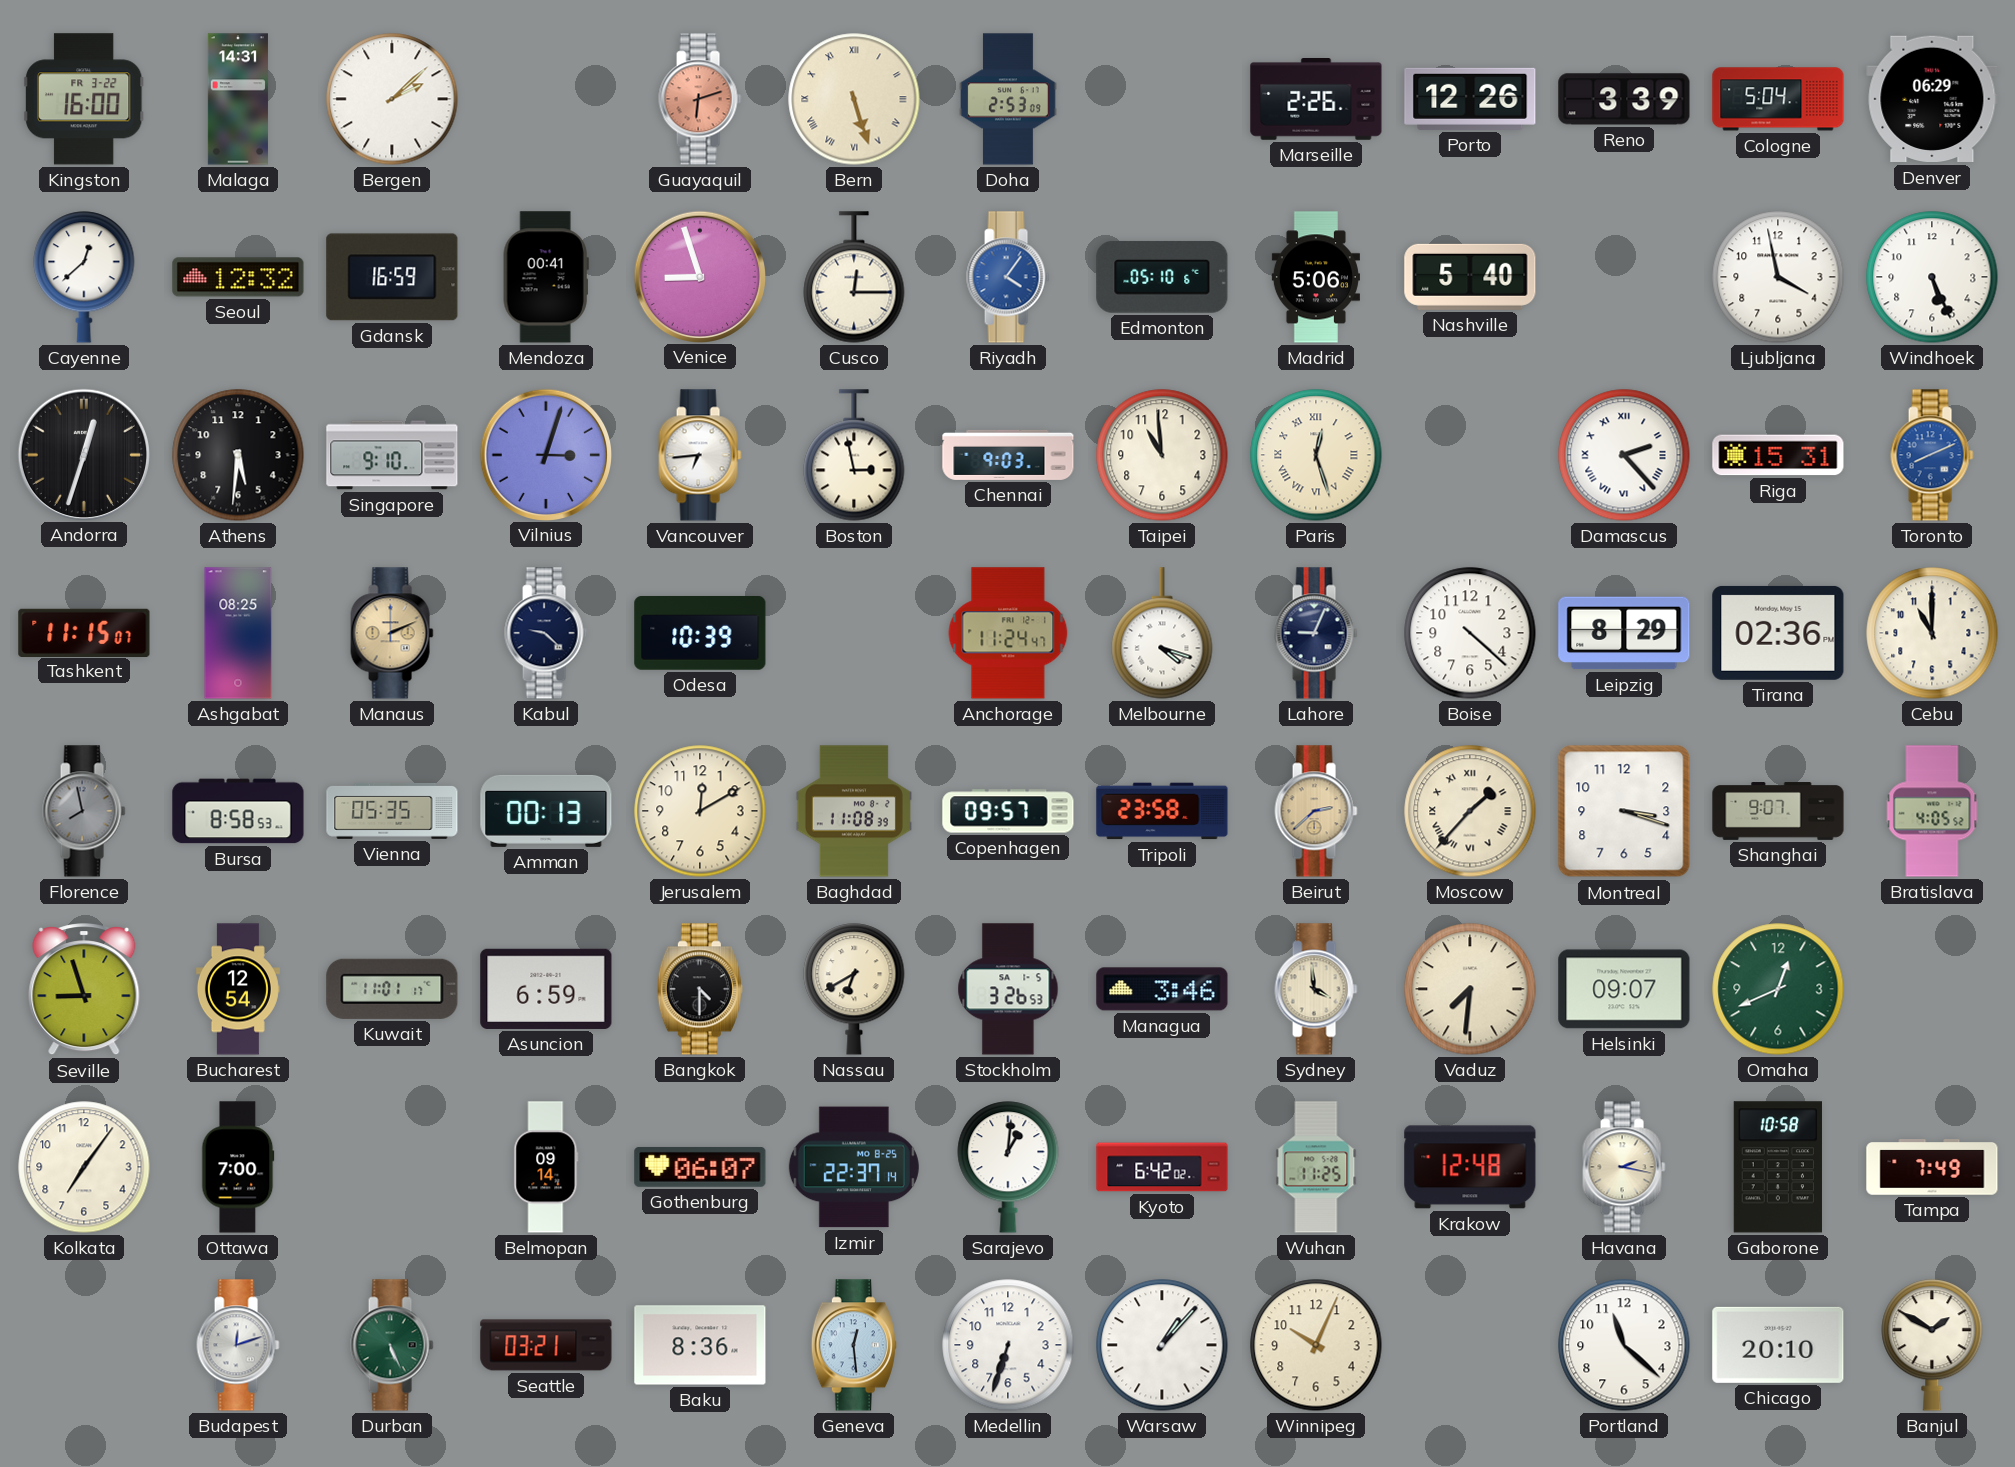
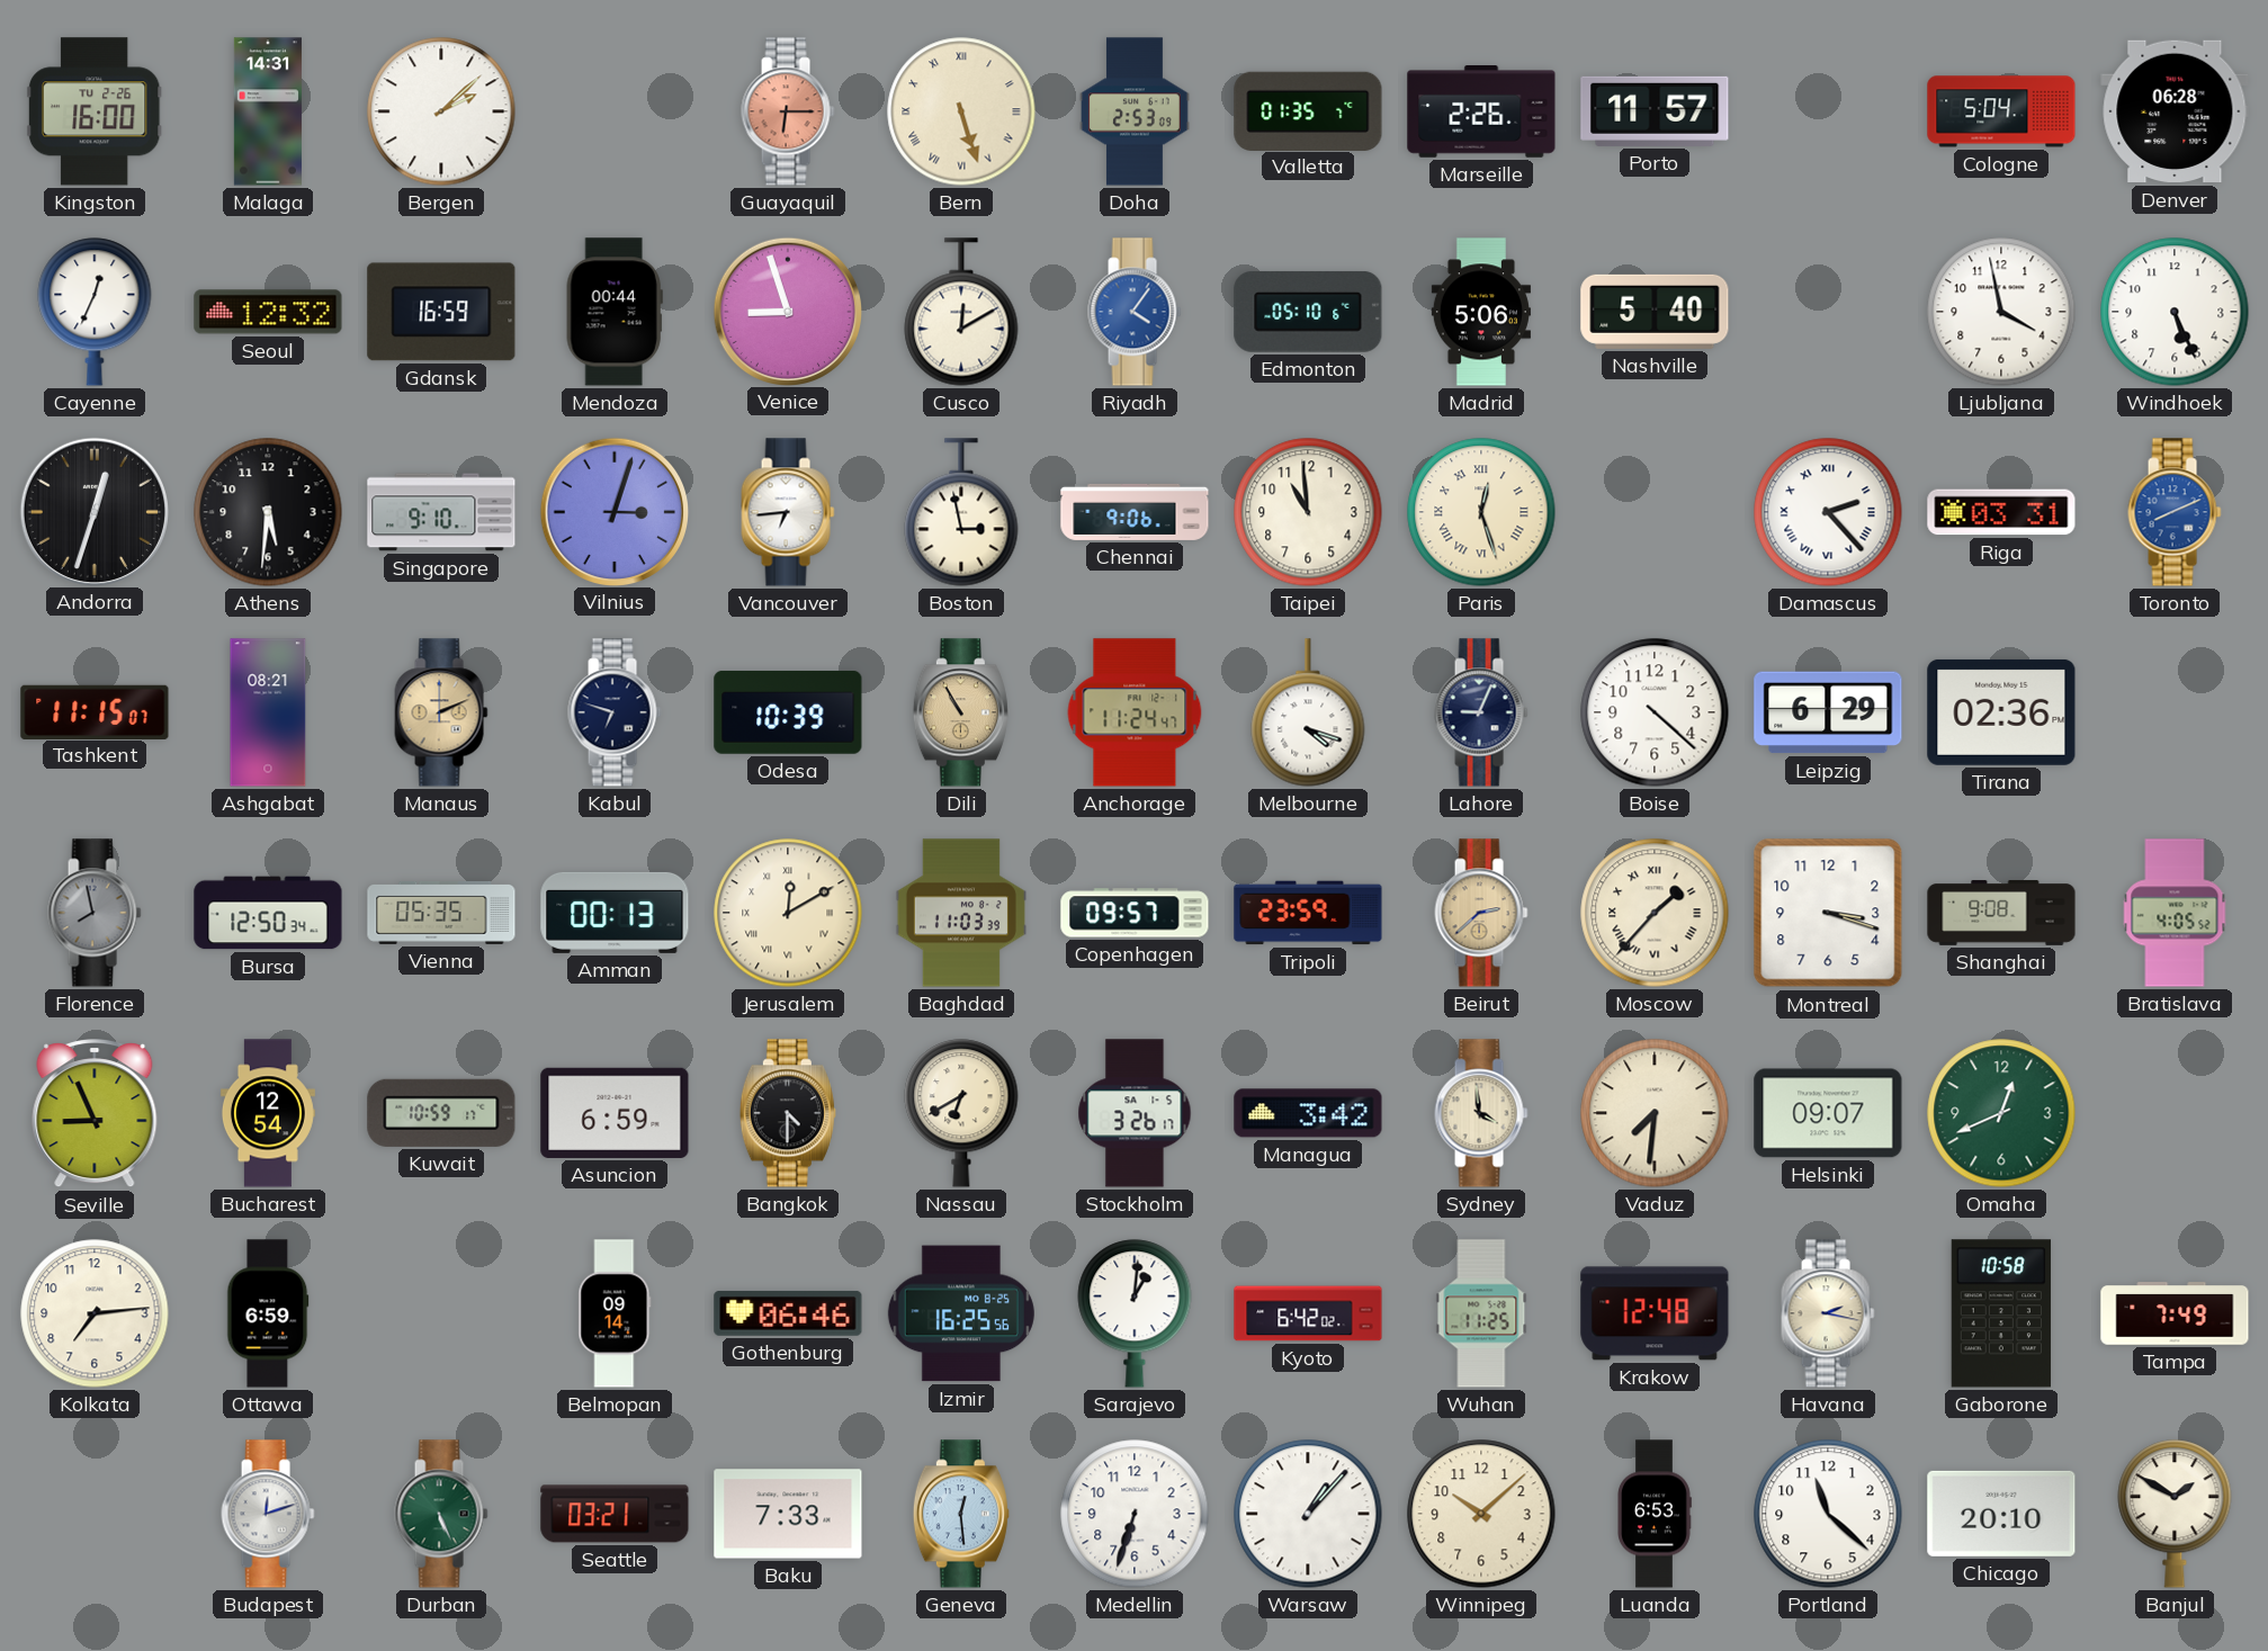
Kingston date: FR 3-22 -> TU 2-26 (95, 111)
Guayaquil: 6:12 -> 6:15 (788, 111)
Valletta: none -> 01:35 (1308, 110)
Porto: 12:26 -> 11:57 (1655, 111)
Reno: 3:39 -> none (1624, 99)
Denver: 06:29 -> 06:28 (2175, 111)
Cayenne: 12:38 -> 12:34 (95, 312)
Mendoza: 00:41 -> 00:44 (615, 312)
Cusco: 12:15 -> 12:10 (961, 312)
Chennai: 9:03 -> 9:06 (1135, 512)
Riga: 15:31 -> 03:31 (2001, 512)
Ashgabat: 08:25 -> 08:21 (268, 712)
Kabul: 9:22 -> 6:48 (615, 712)
Dili: none -> 10:55 (961, 712)
Leipzig: 8:29 -> 6:29 (1828, 712)
Cebu: 11:00 -> none (1932, 633)
Bursa: 8:58 -> 12:50 (268, 913)
Jerusalem numerals: Arabic -> Roman (788, 913)
Baghdad: 11:08 -> 11:03 (961, 913)
Tripoli: 23:58 -> 23:59 (1308, 913)
Shanghai: 9:07 -> 9:08 (2001, 913)
Seville: 8:57 -> 8:56 (95, 1114)
Kuwait: 11:01 -> 10:59 (441, 1113)
Stockholm: 3:26:53 -> 3:26:17 (1135, 1113)
Managua: 3:46 -> 3:42 (1308, 1113)
Kolkata: 7:06 -> 7:14 (95, 1313)
Ottawa: 7:00 -> 6:59 (268, 1313)
Gothenburg: 06:07 -> 06:46 (788, 1313)
Izmir: 22:37 -> 16:25 (961, 1313)
Baku: 8:36 -> 7:33 (788, 1514)
Winnipeg: 10:04 -> 10:08 (1481, 1514)
Luanda: none -> 6:53 (1655, 1514)
